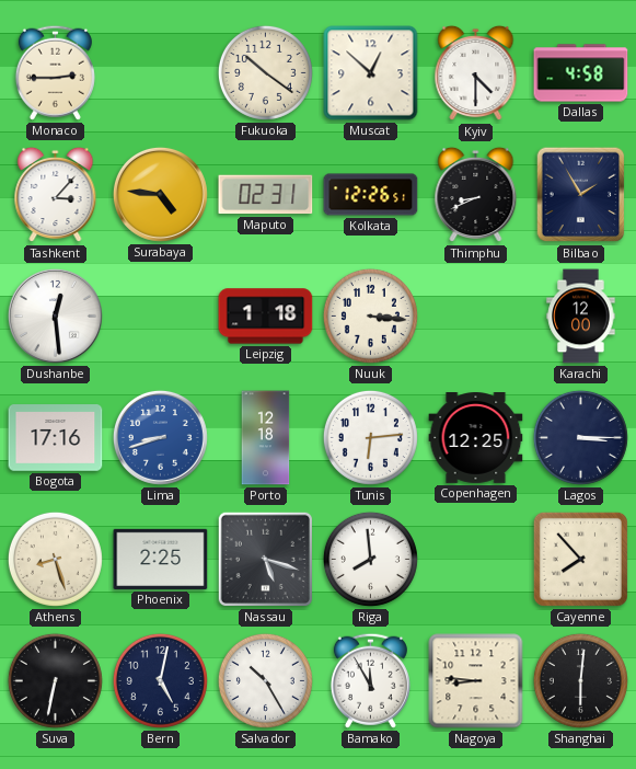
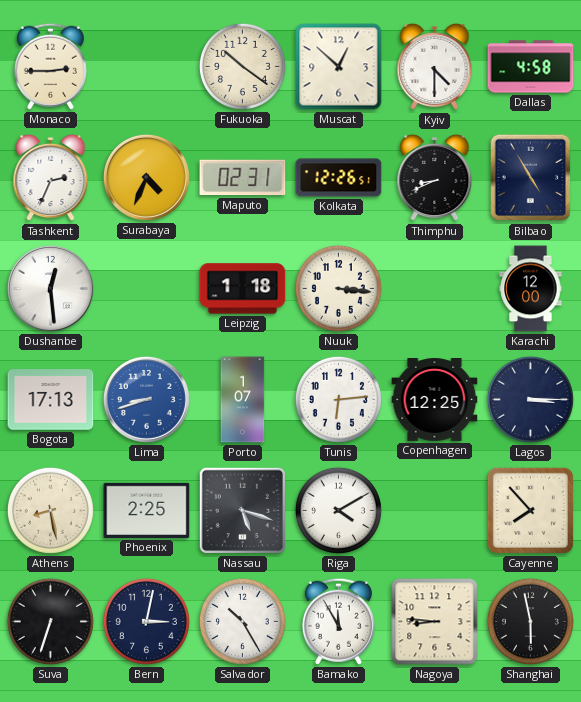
Tashkent: 3:07 -> 2:34 (51, 178)
Surabaya: 4:46 -> 4:34 (146, 177)
Bilbao: 1:55 -> 4:55 (531, 178)
Bogota: 17:16 -> 17:13 (51, 400)
Porto: 12:18 -> 1:07 (243, 400)
Athens: 8:27 -> 8:28 (50, 510)
Riga: 7:59 -> 4:10 (338, 510)
Suva: 6:32 -> 6:33 (50, 621)
Bern: 5:02 -> 3:02 (146, 621)
Shanghai: 6:01 -> 5:58 (530, 621)
